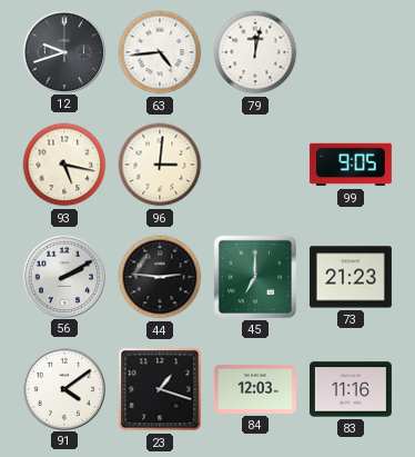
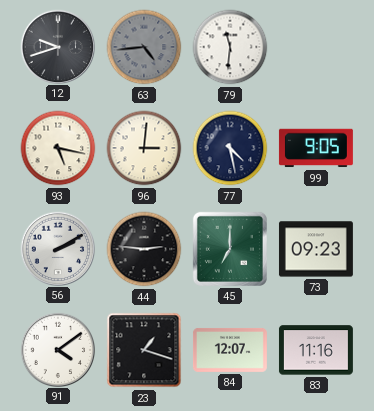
63 dial: white -> grey (144, 47)
79: 12:02 -> 11:31 (230, 47)
77: none -> 4:28 (230, 148)
73: 21:23 -> 09:23 (316, 249)
84: 12:03 -> 12:07 (230, 350)
